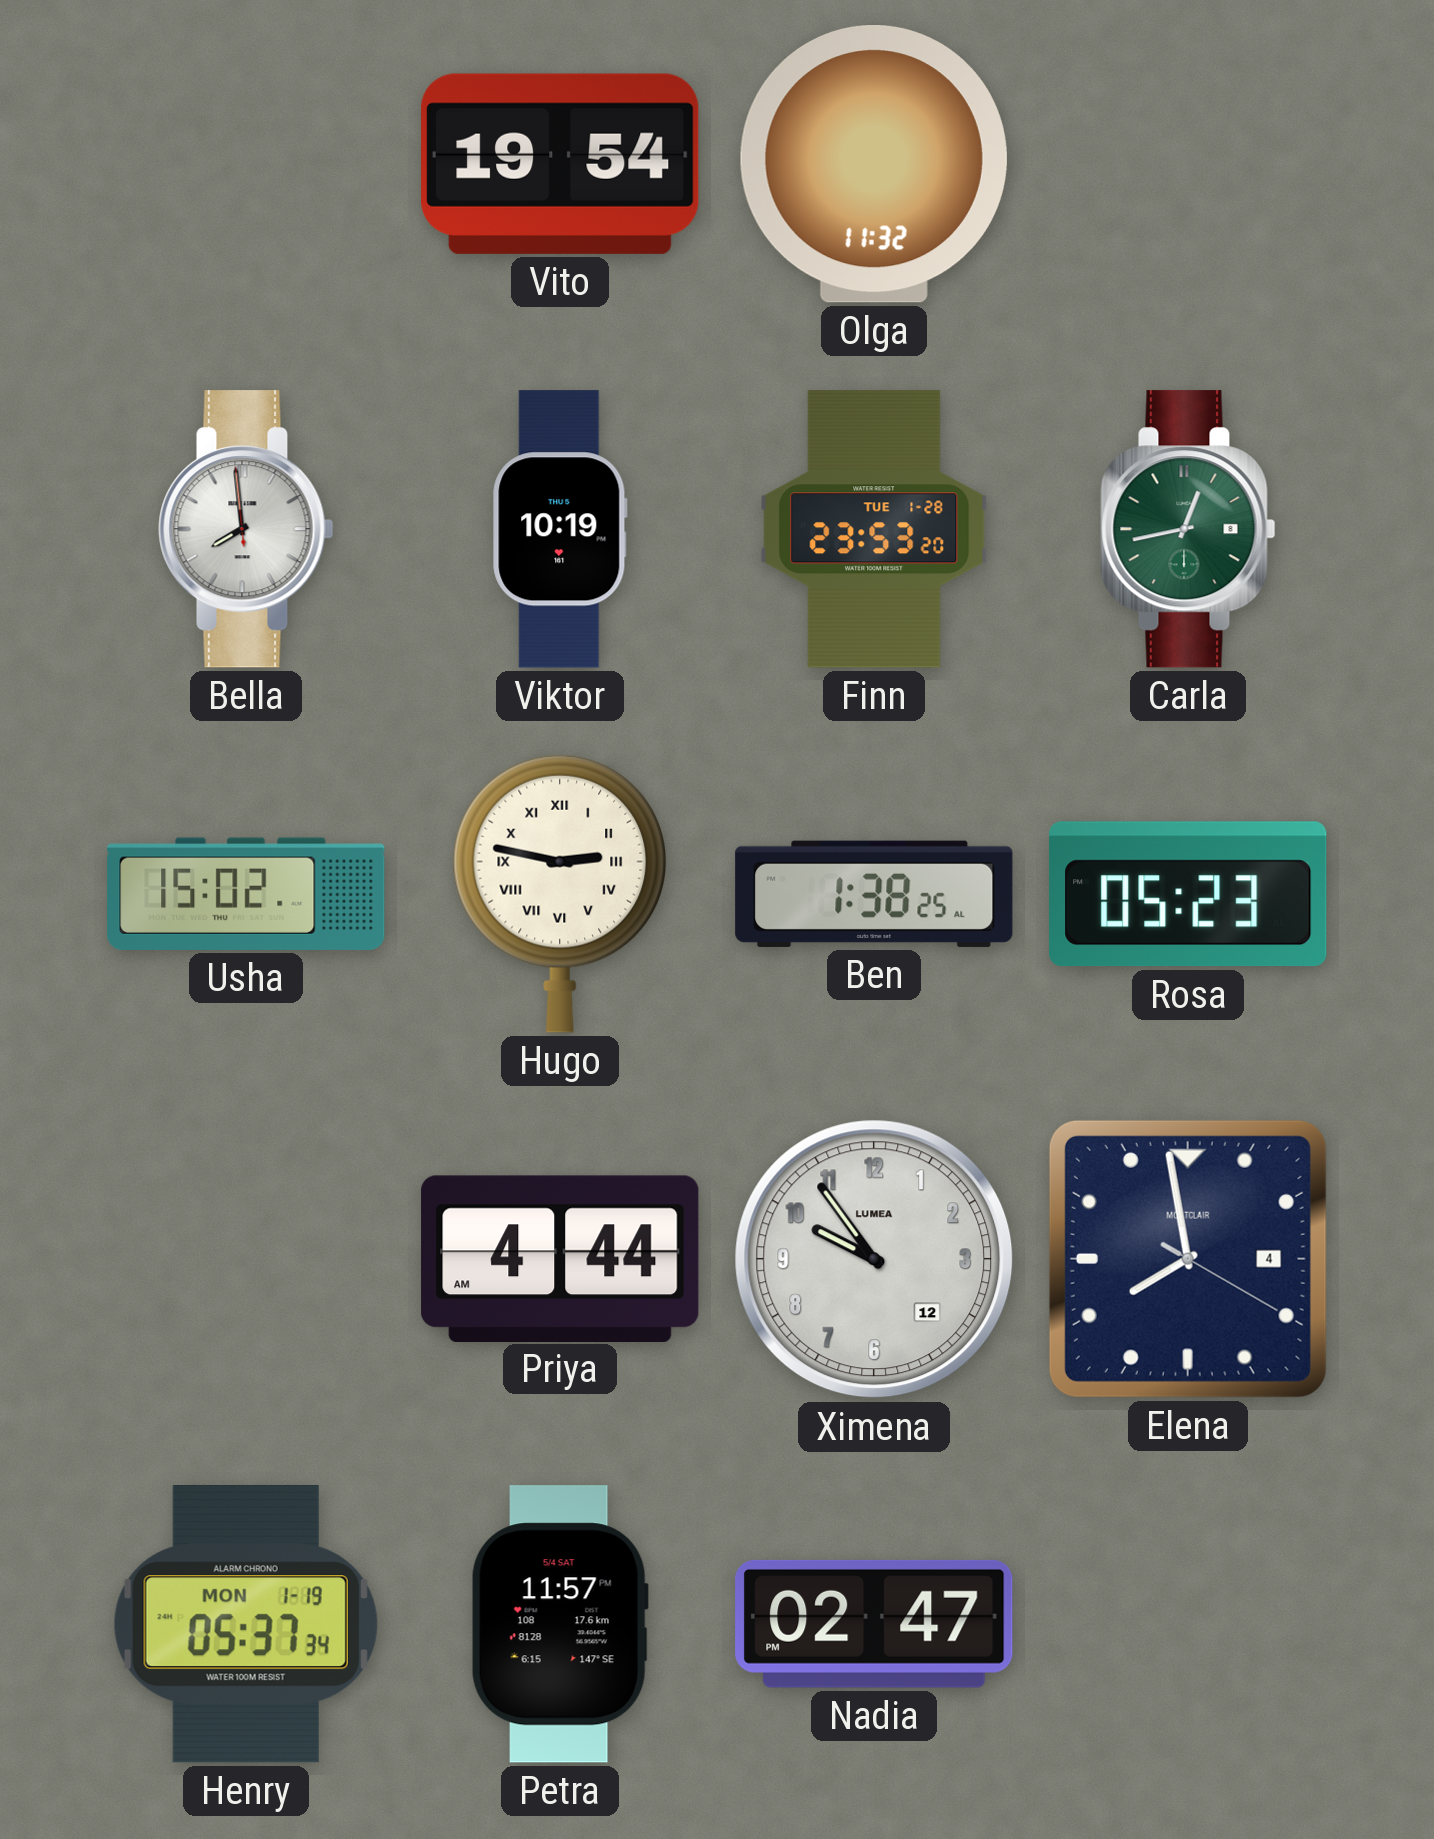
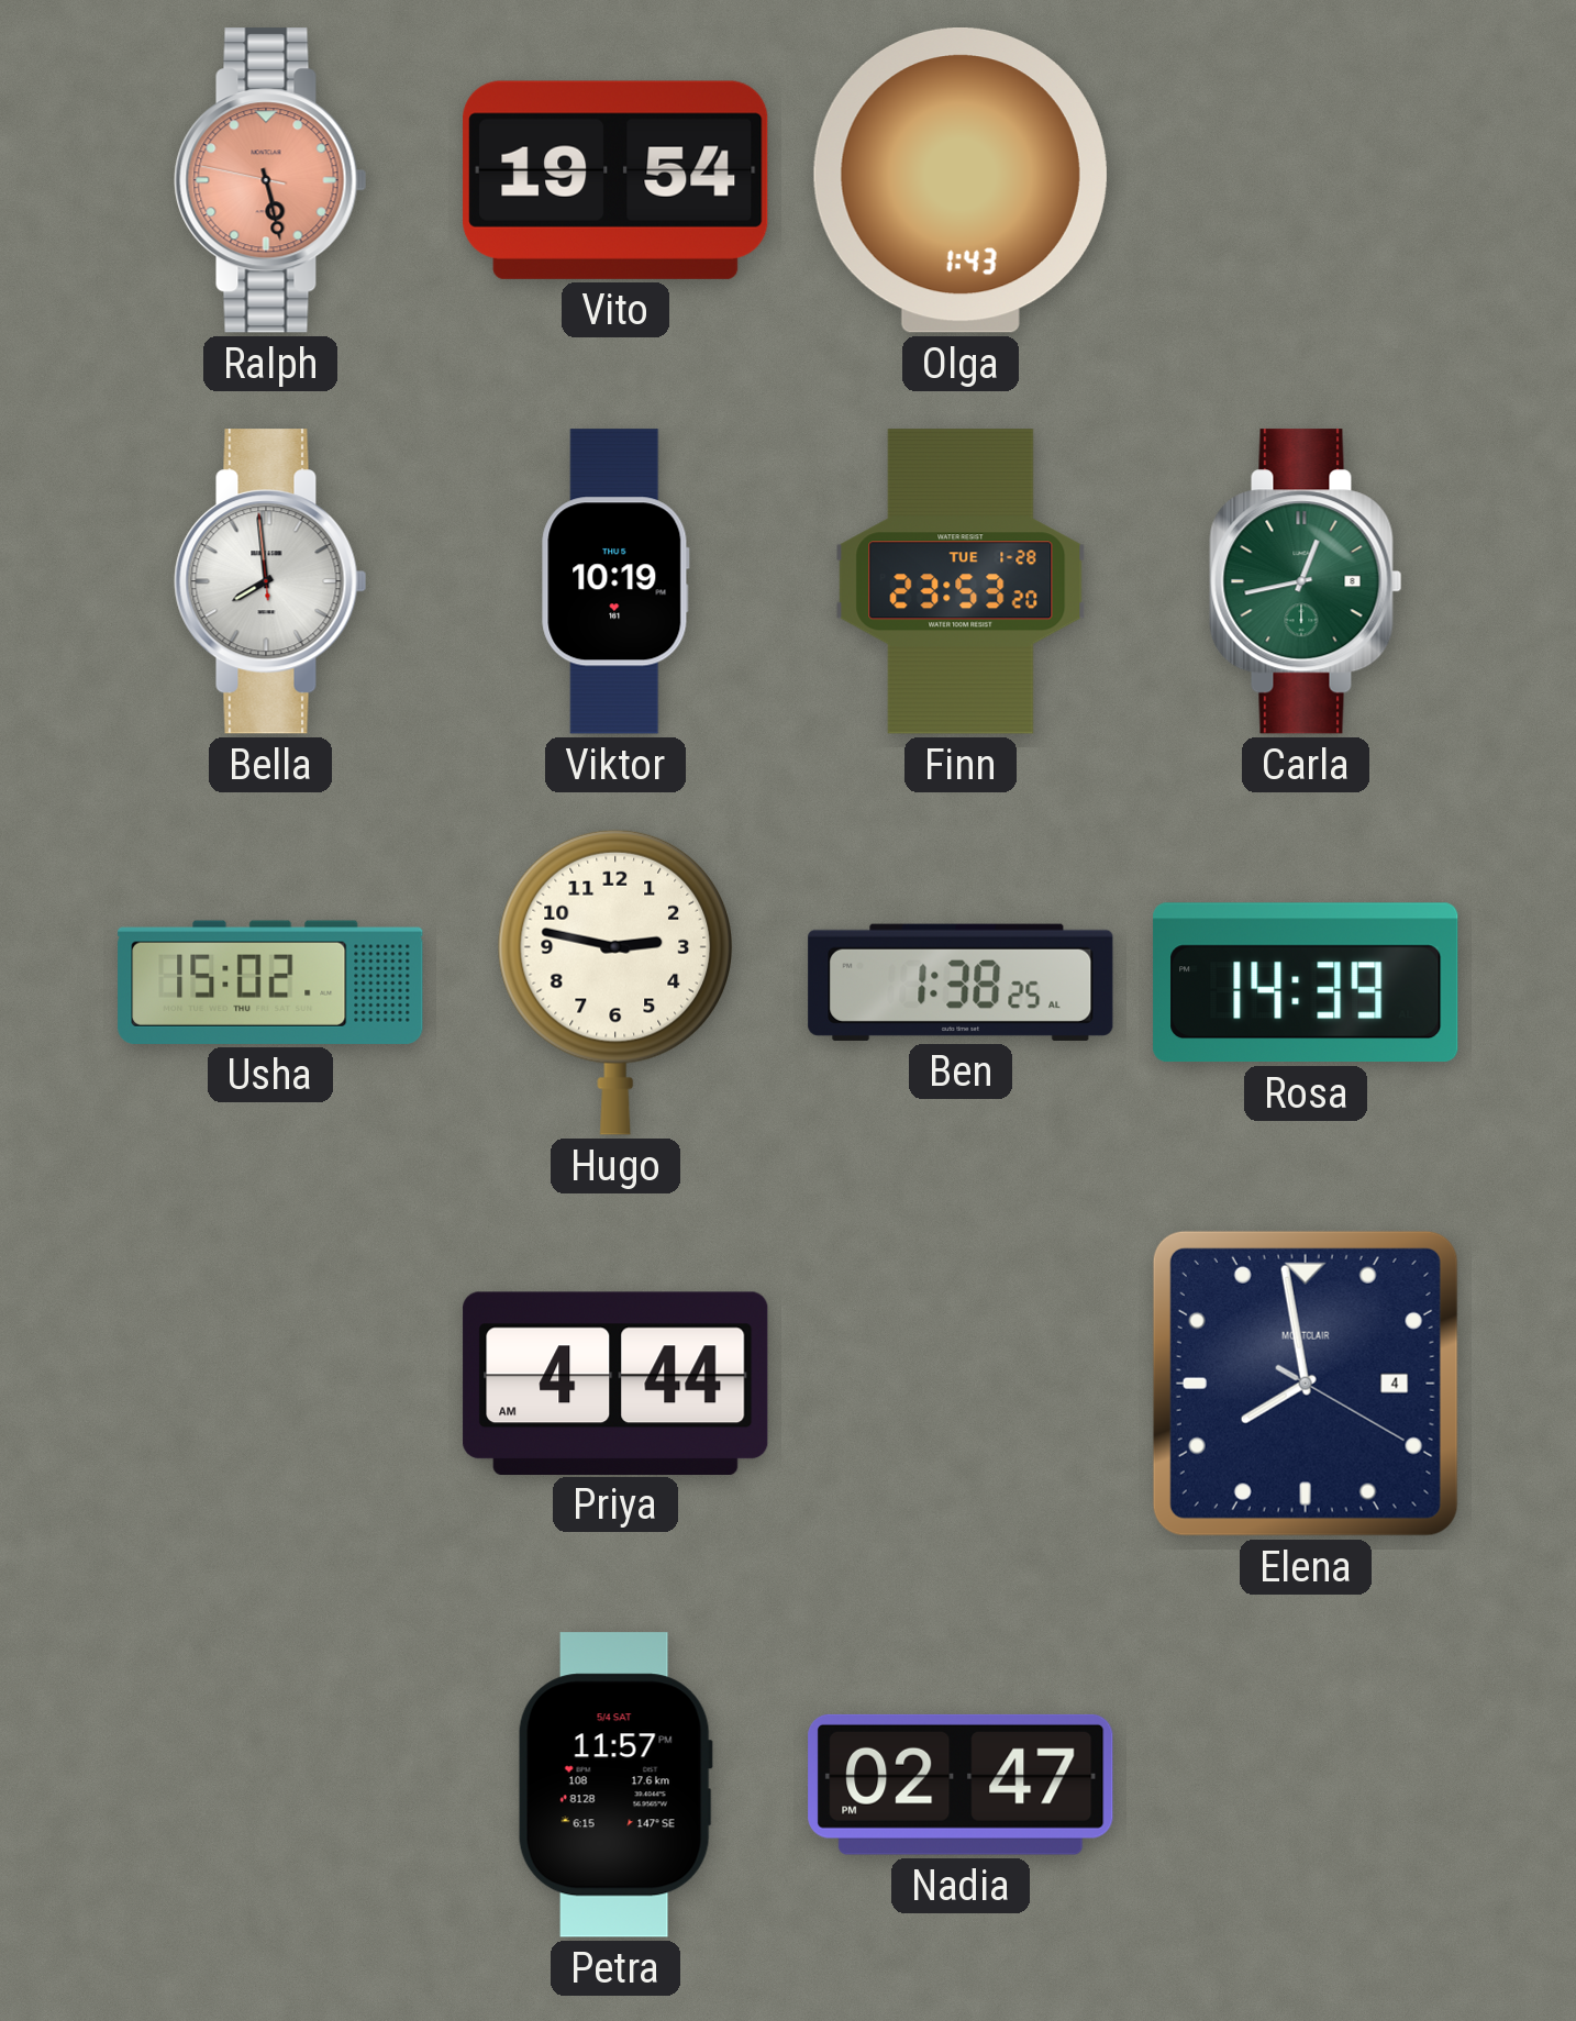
Ralph: none -> 5:27 (270, 180)
Olga: 11:32 -> 1:43 (961, 181)
Hugo numerals: Roman -> Arabic (615, 982)
Rosa: 05:23 -> 14:39 (1306, 982)
Ximena: 9:54 -> none (874, 1259)
Henry: 05:37 -> none (246, 1625)
